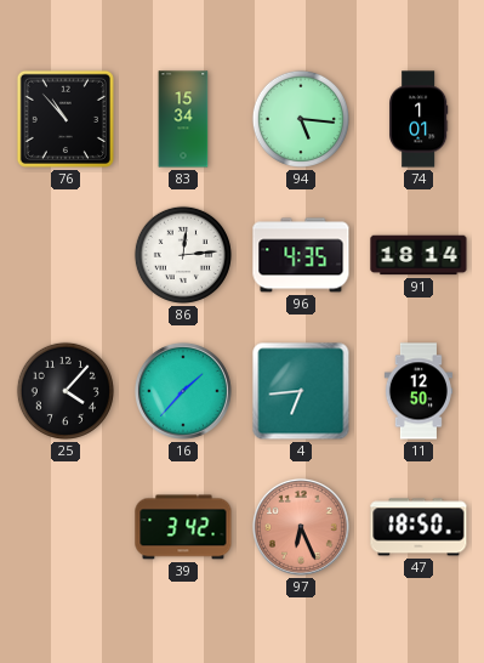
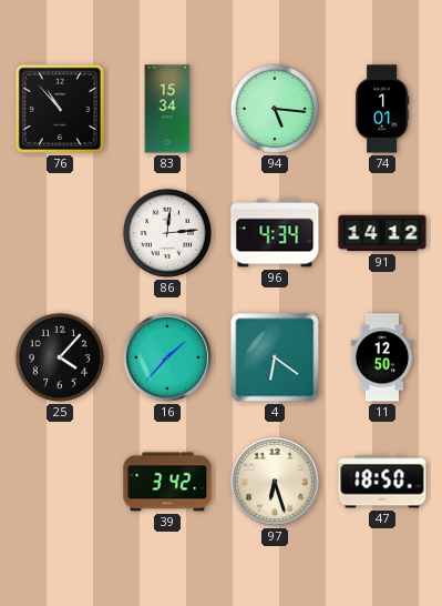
96: 4:35 -> 4:34 (275, 233)
91: 18:14 -> 14:12 (382, 233)
4: 6:44 -> 6:21 (275, 357)
97: 6:26 -> 6:27 (275, 482)
97 dial: salmon -> cream (275, 482)
